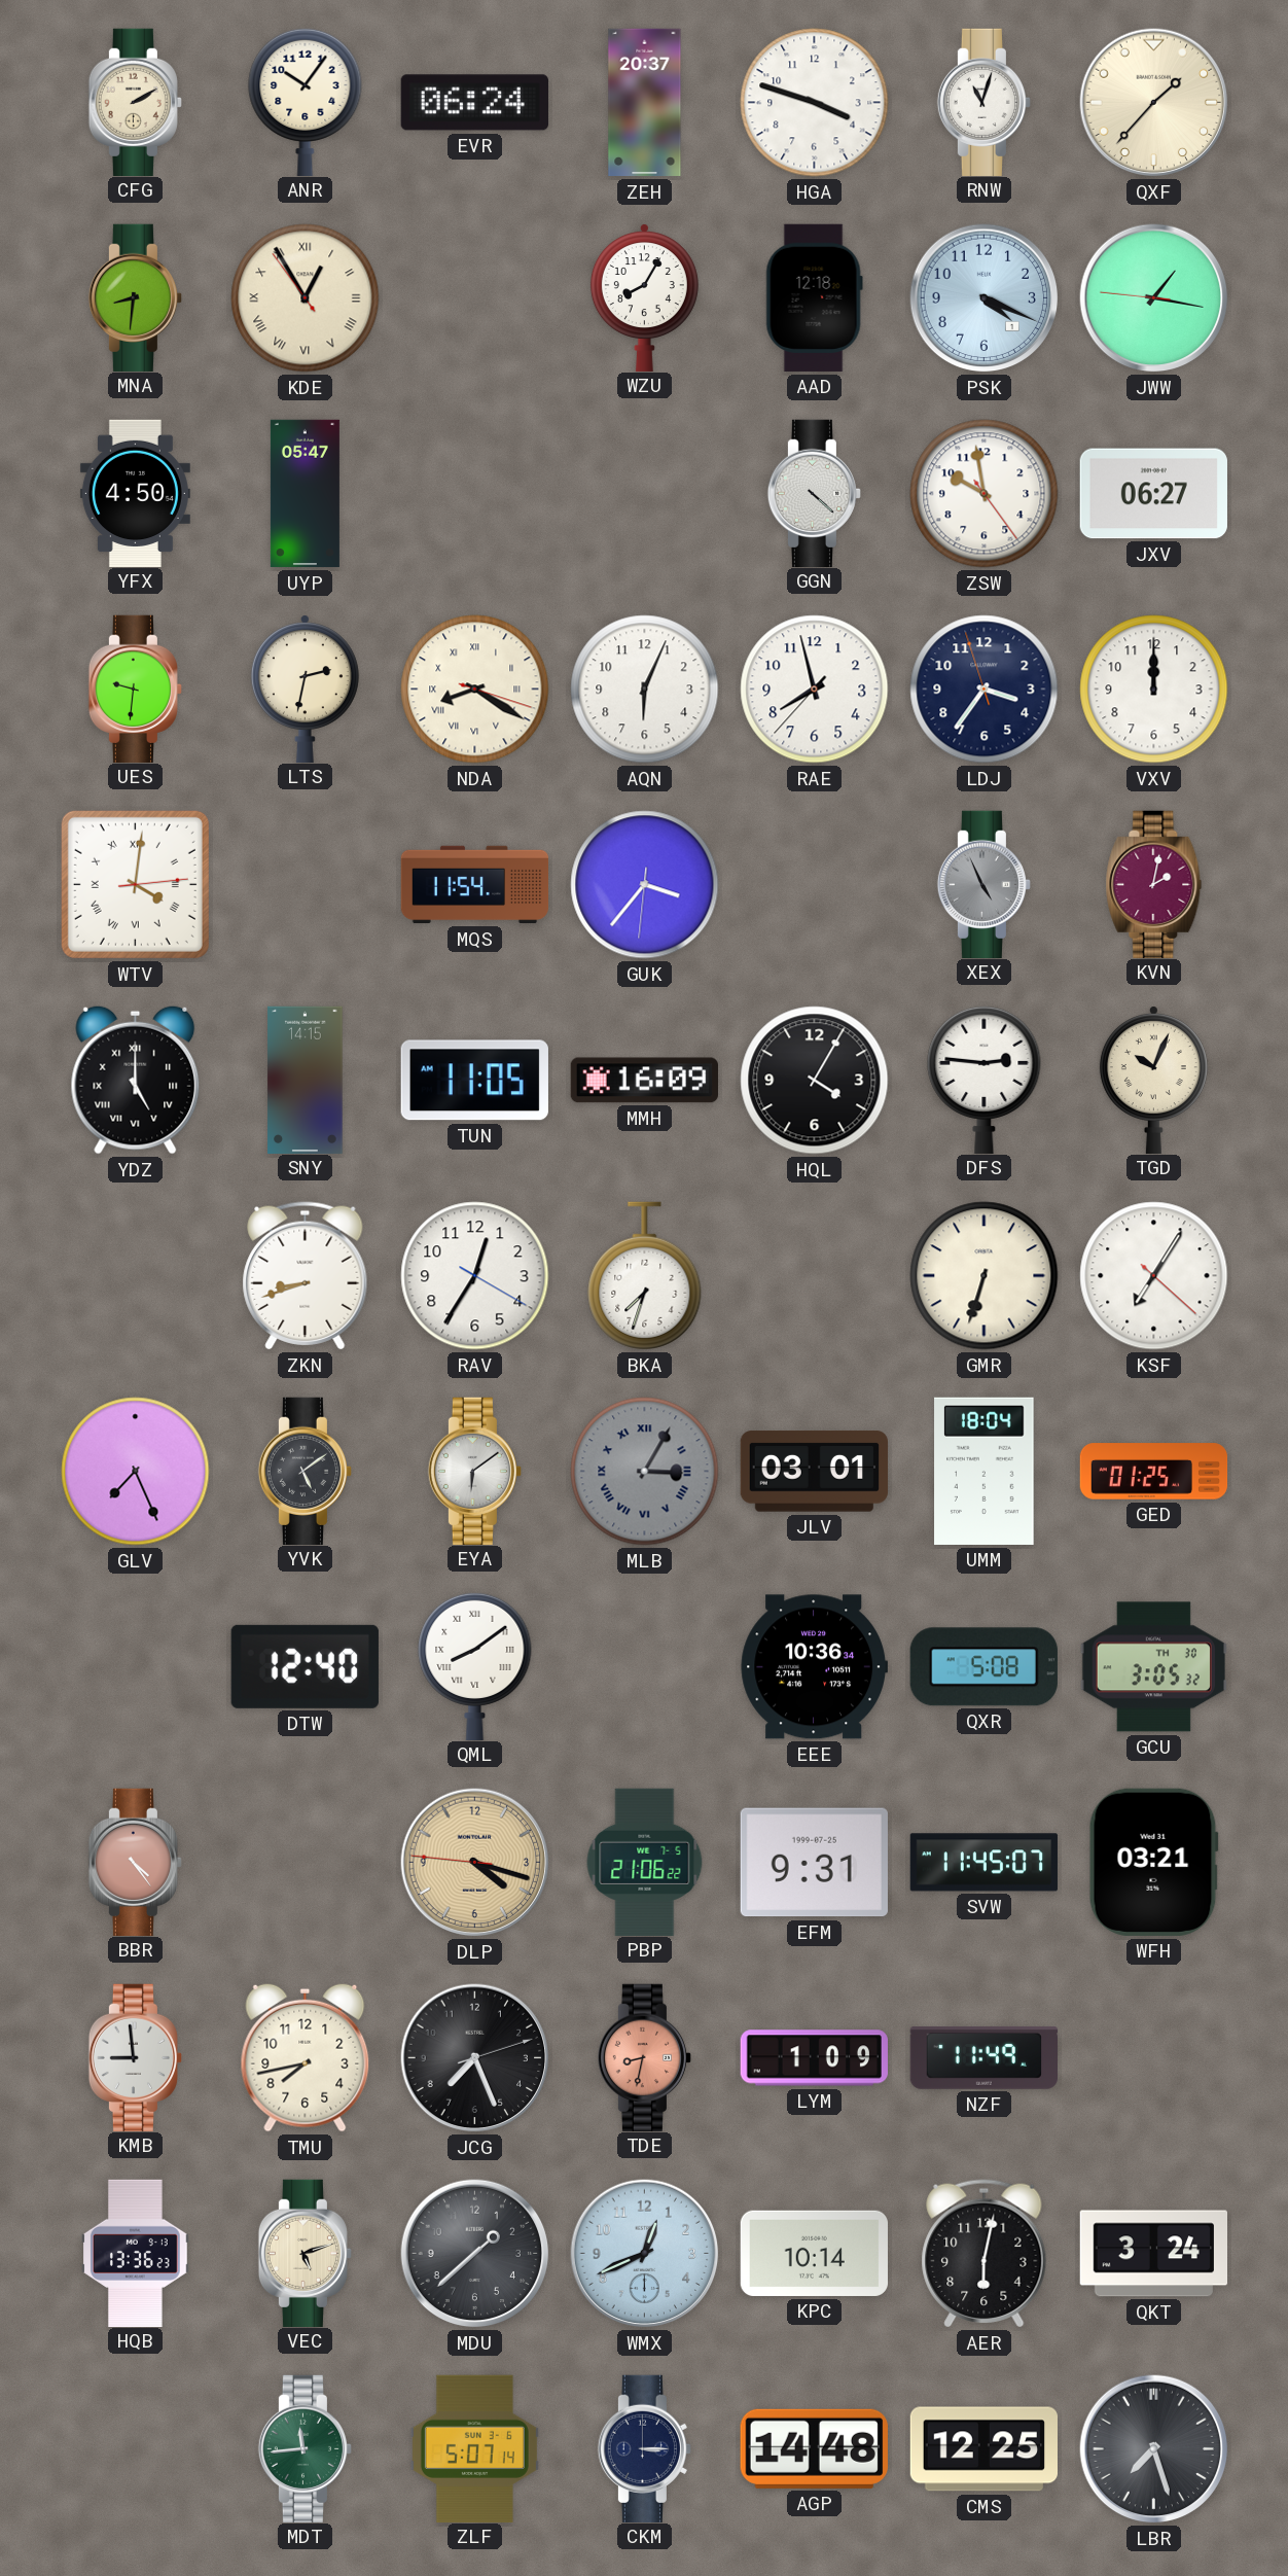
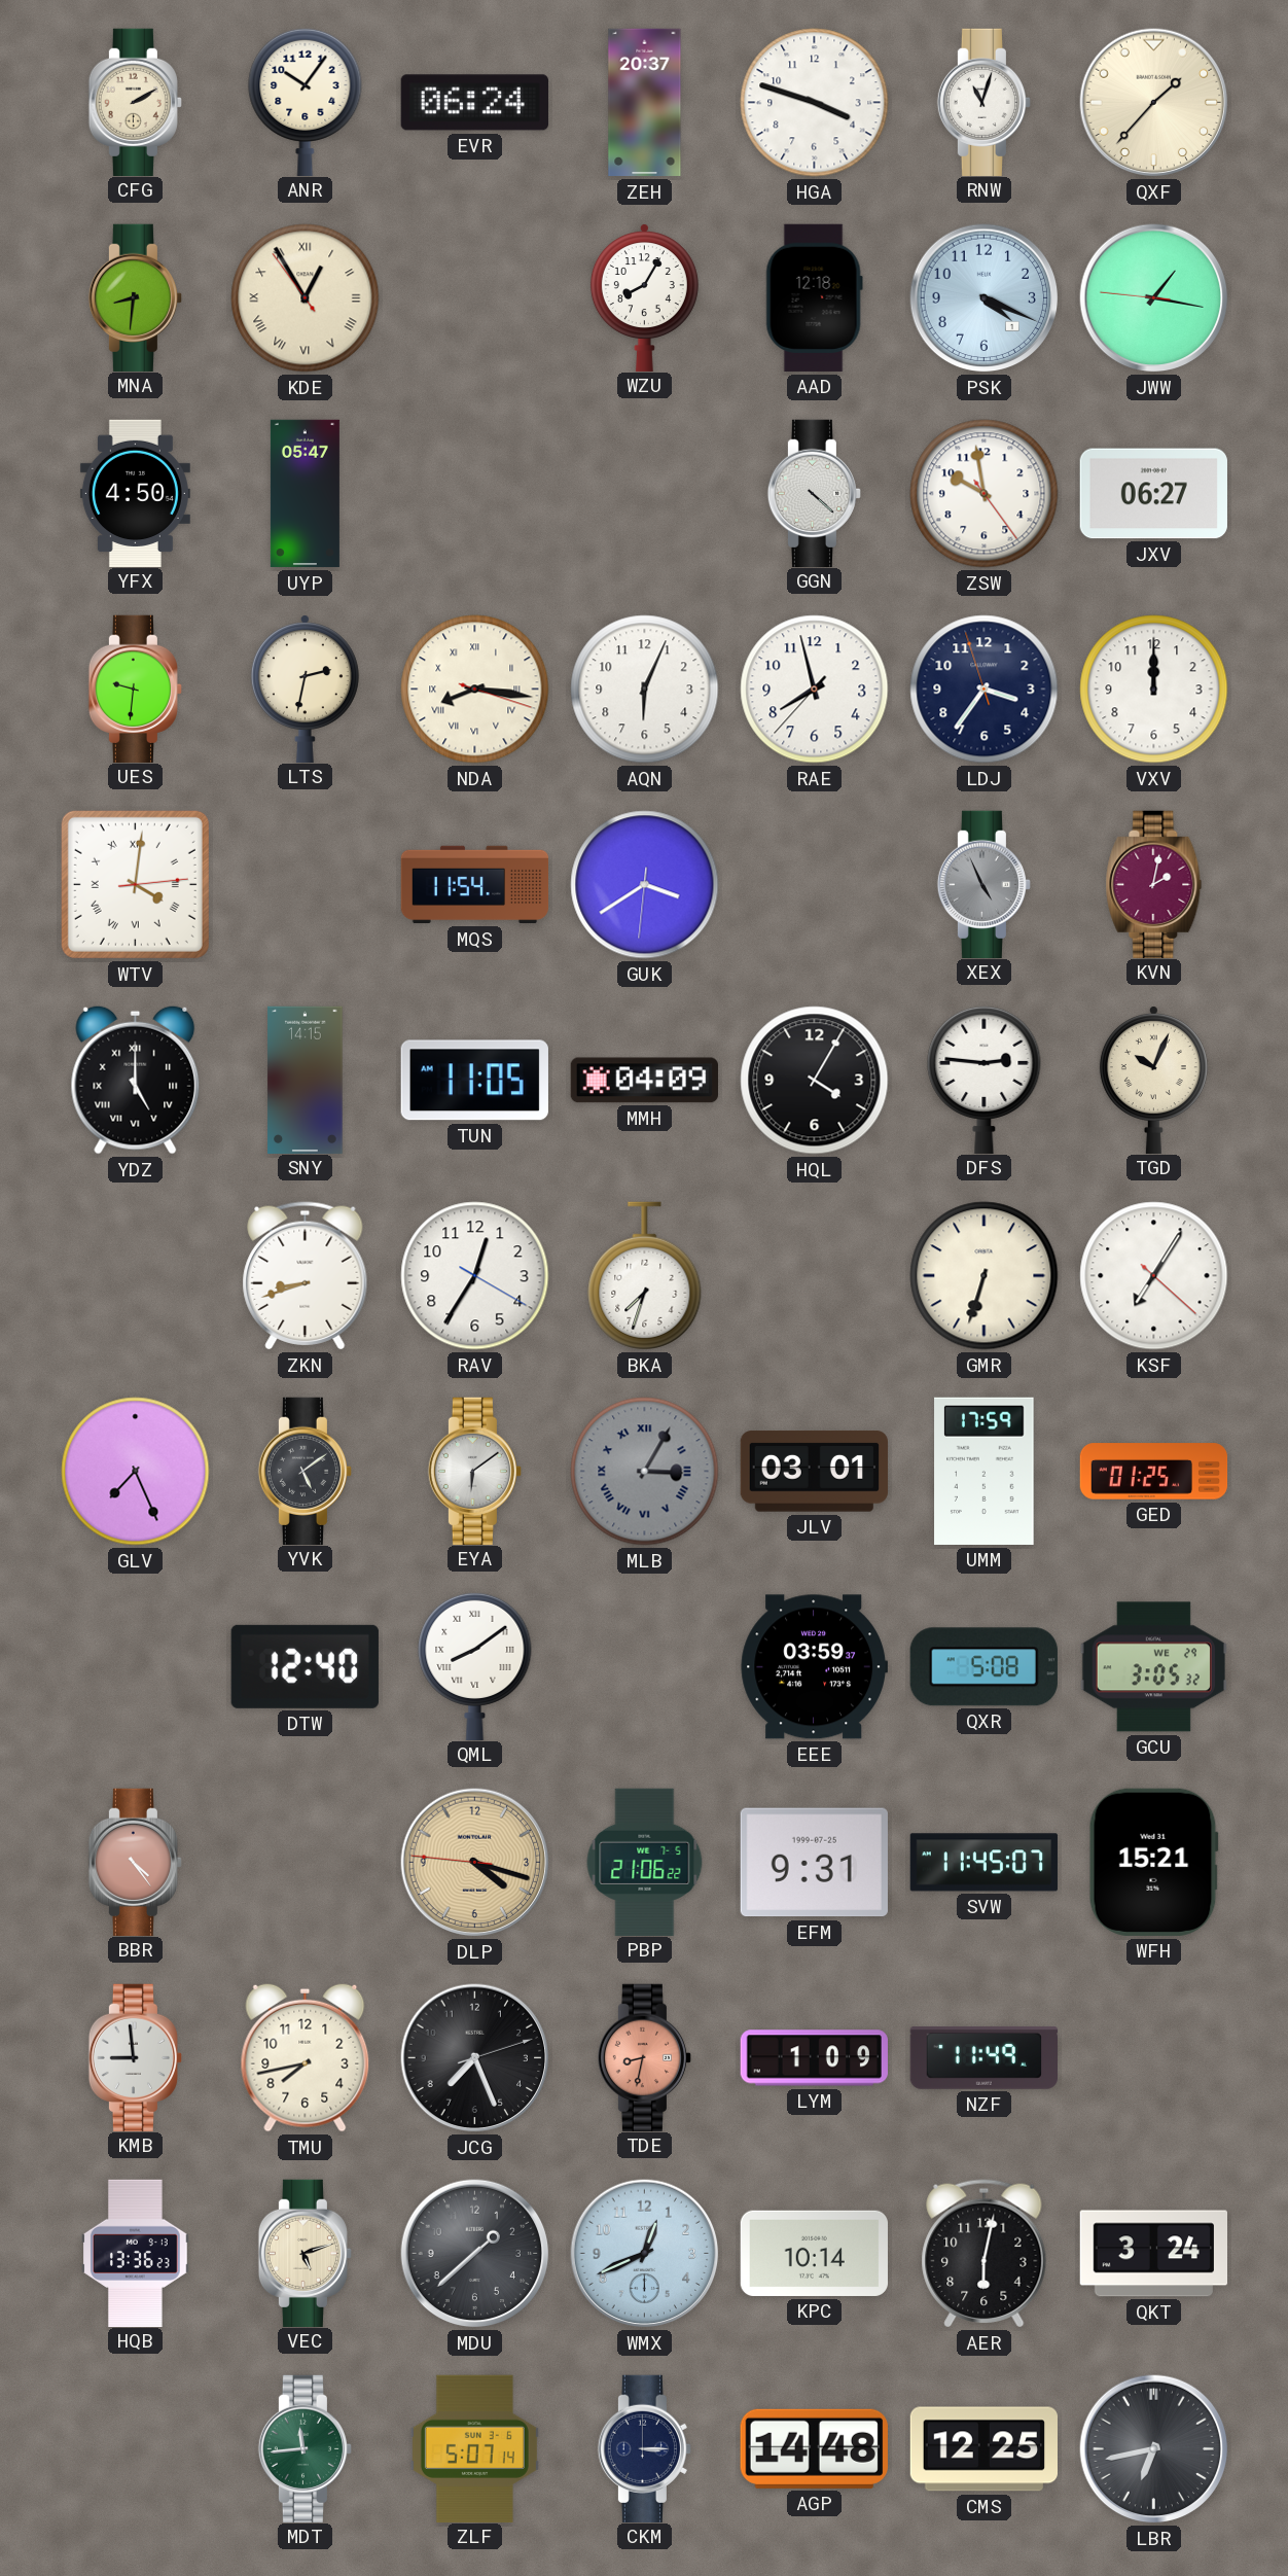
NDA: 8:20 -> 8:16 (475, 690)
GUK: 3:36 -> 3:39 (645, 885)
MMH: 16:09 -> 04:09 (644, 1081)
UMM: 18:04 -> 17:59 (985, 1471)
EEE: 10:36 -> 03:59 (814, 1667)
GCU date: TH 30 -> WE 29 (1153, 1667)
WFH: 03:21 -> 15:21 (1153, 1862)
LBR: 7:27 -> 6:43 (1154, 2449)
